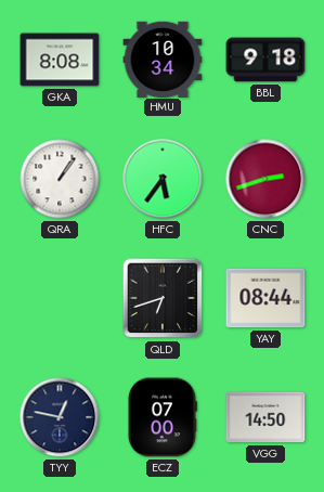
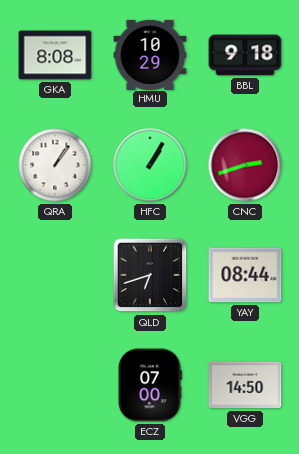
HMU: 10:34 -> 10:29 (150, 54)
HFC: 5:36 -> 1:05 (150, 165)
TYY: 12:47 -> none (60, 417)
